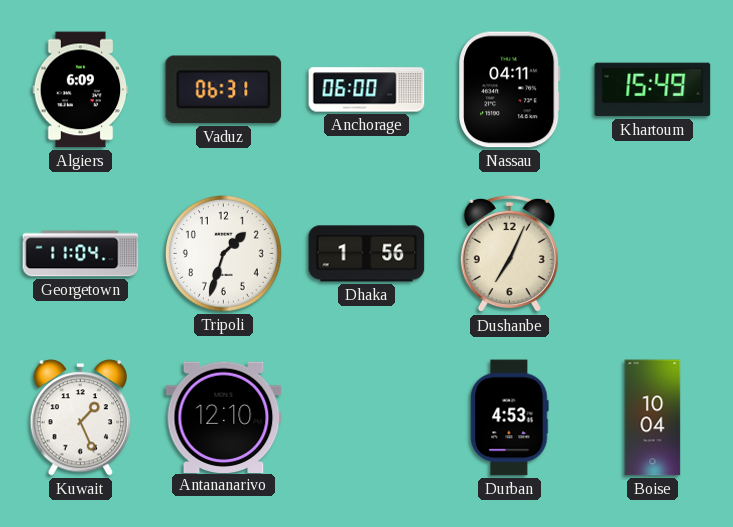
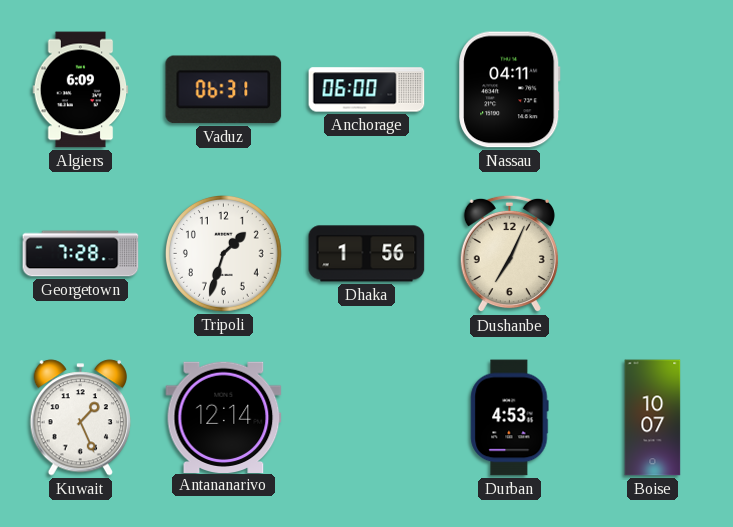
Khartoum: 15:49 -> none (653, 90)
Georgetown: 11:04 -> 7:28 (81, 254)
Antananarivo: 12:10 -> 12:14 (224, 417)
Boise: 10:04 -> 10:07 (653, 418)
